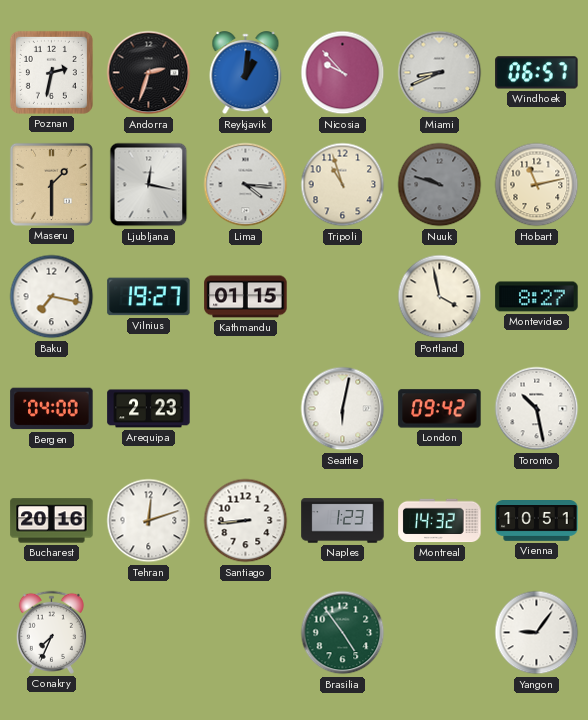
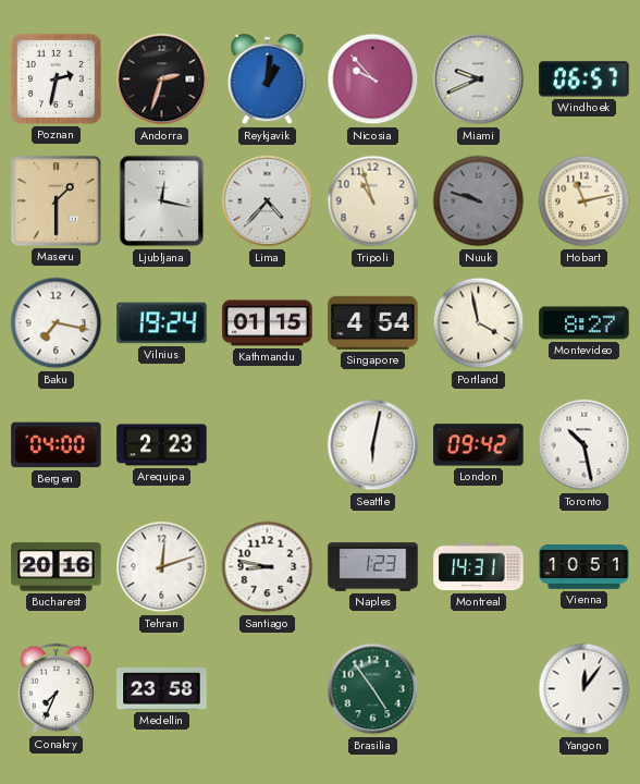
Miami: 8:41 -> 9:41 (479, 79)
Lima: 4:16 -> 4:37 (268, 201)
Vilnius: 19:27 -> 19:24 (162, 323)
Singapore: none -> 4:54 (373, 322)
Santiago: 8:44 -> 8:47 (268, 567)
Montreal: 14:32 -> 14:31 (479, 567)
Medellin: none -> 23:58 (162, 689)
Yangon: 9:06 -> 12:06 (584, 689)
